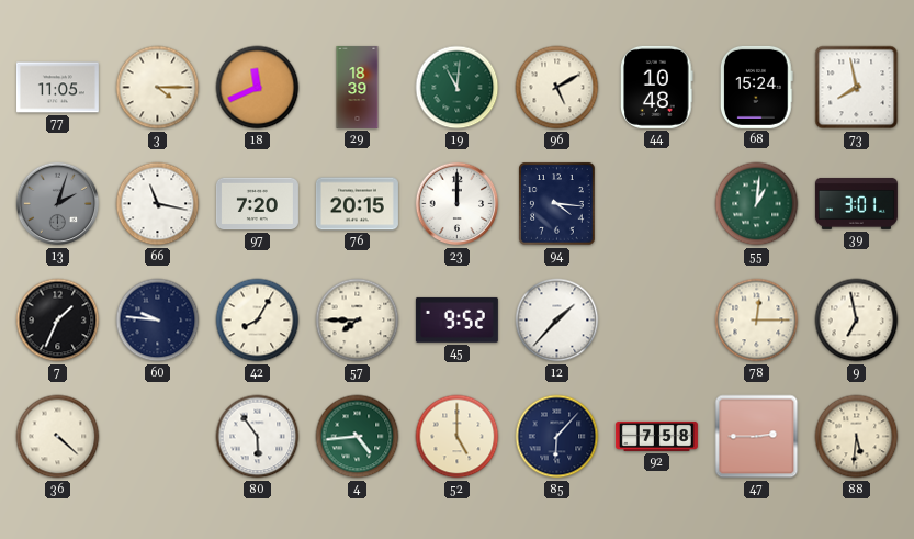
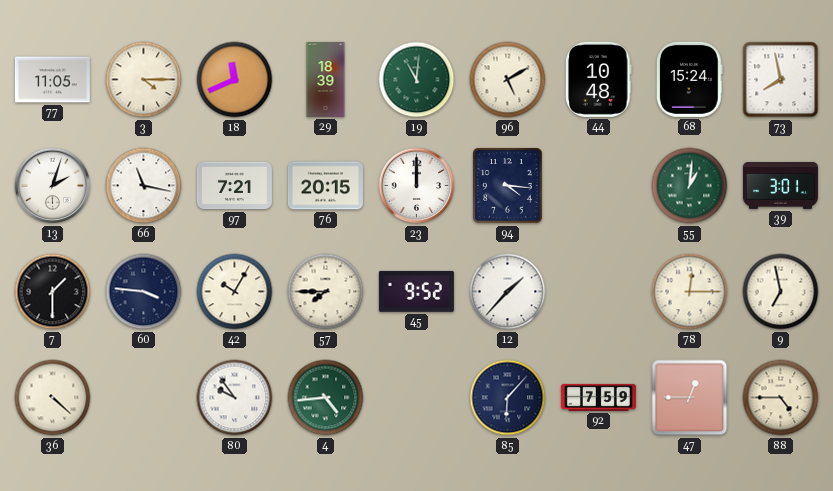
13 dial: grey -> white (53, 186)
97: 7:20 -> 7:21 (234, 186)
7: 1:34 -> 1:30 (53, 292)
60: 9:46 -> 3:46 (144, 292)
42: 8:05 -> 10:05 (235, 292)
80: 5:54 -> 9:54 (235, 398)
52: 5:00 -> none (458, 437)
92: 7:58 -> 7:59 (598, 397)
47: 2:45 -> 12:45 (690, 398)
88: 5:31 -> 4:45 (781, 398)
